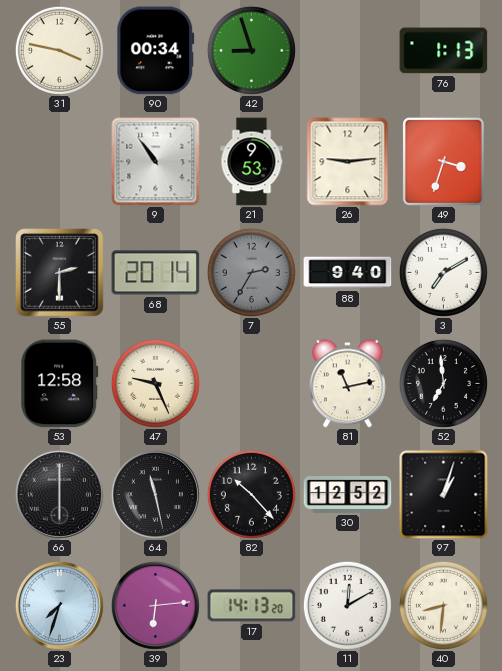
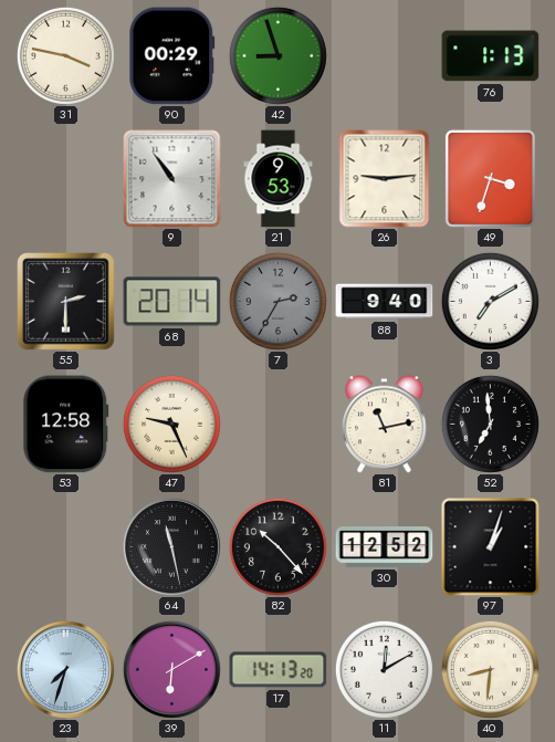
90: 00:34 -> 00:29 (172, 56)
66: 6:00 -> none (59, 494)
39: 6:14 -> 6:10 (171, 669)
